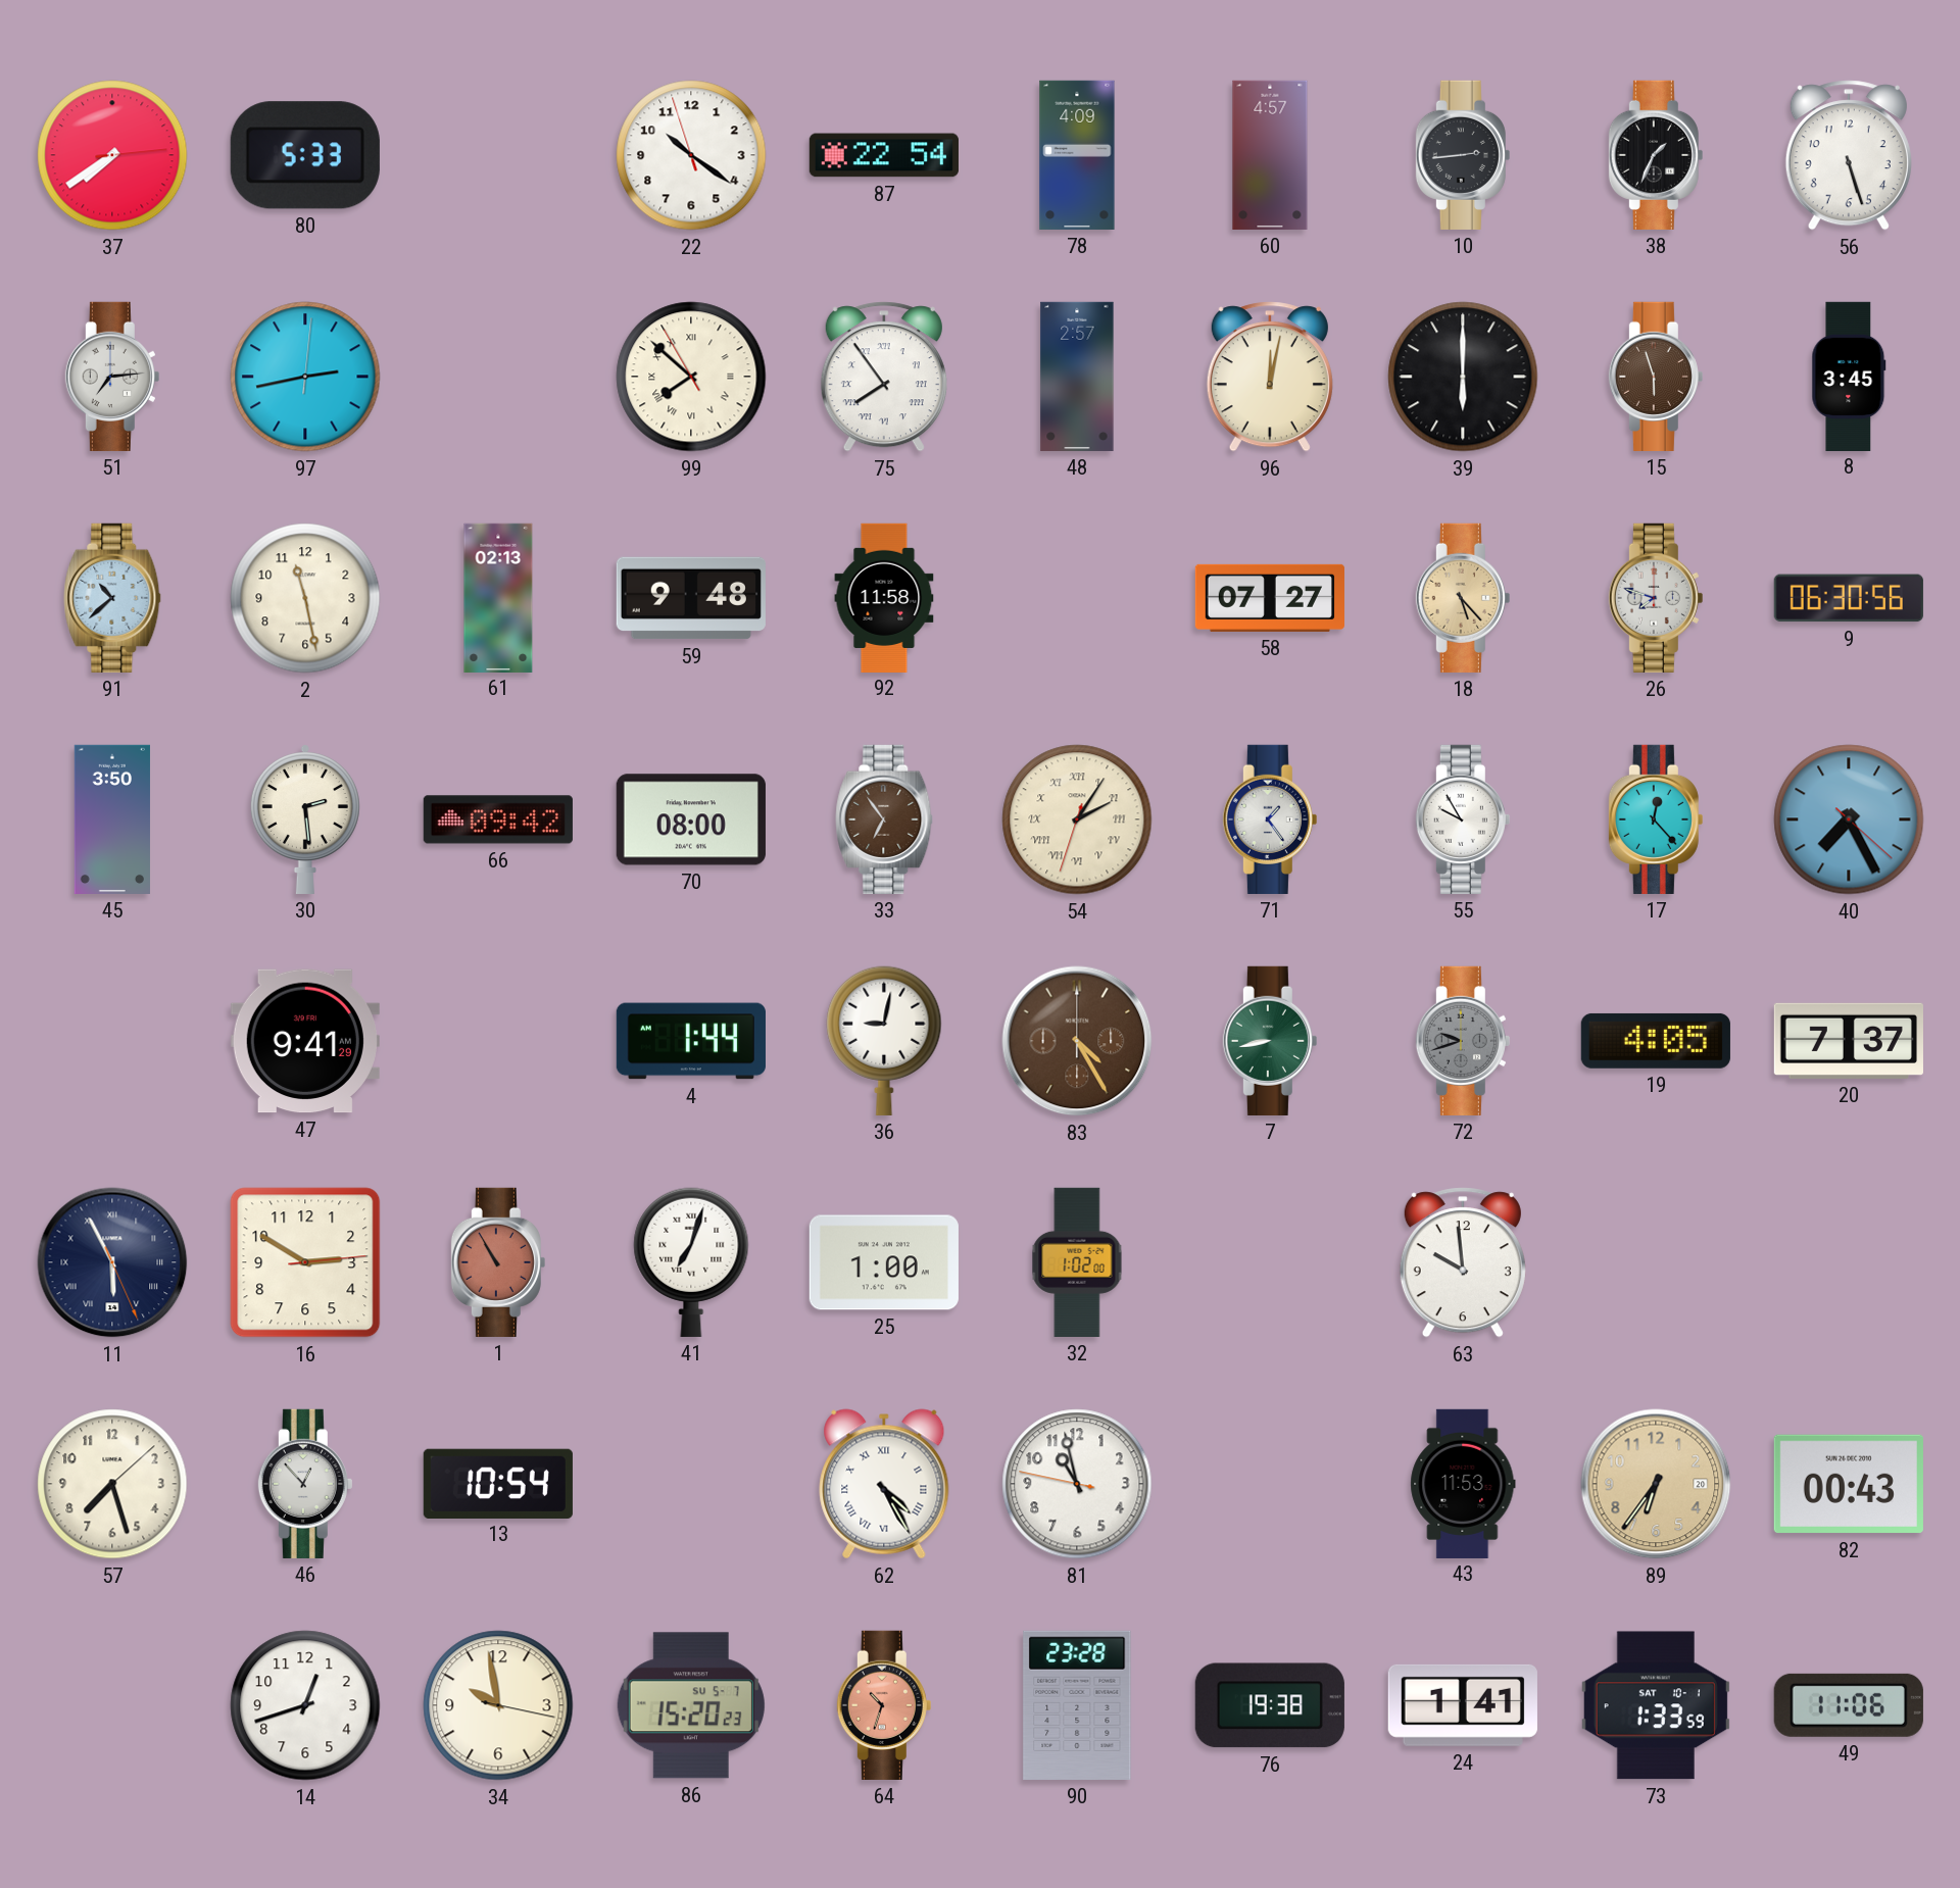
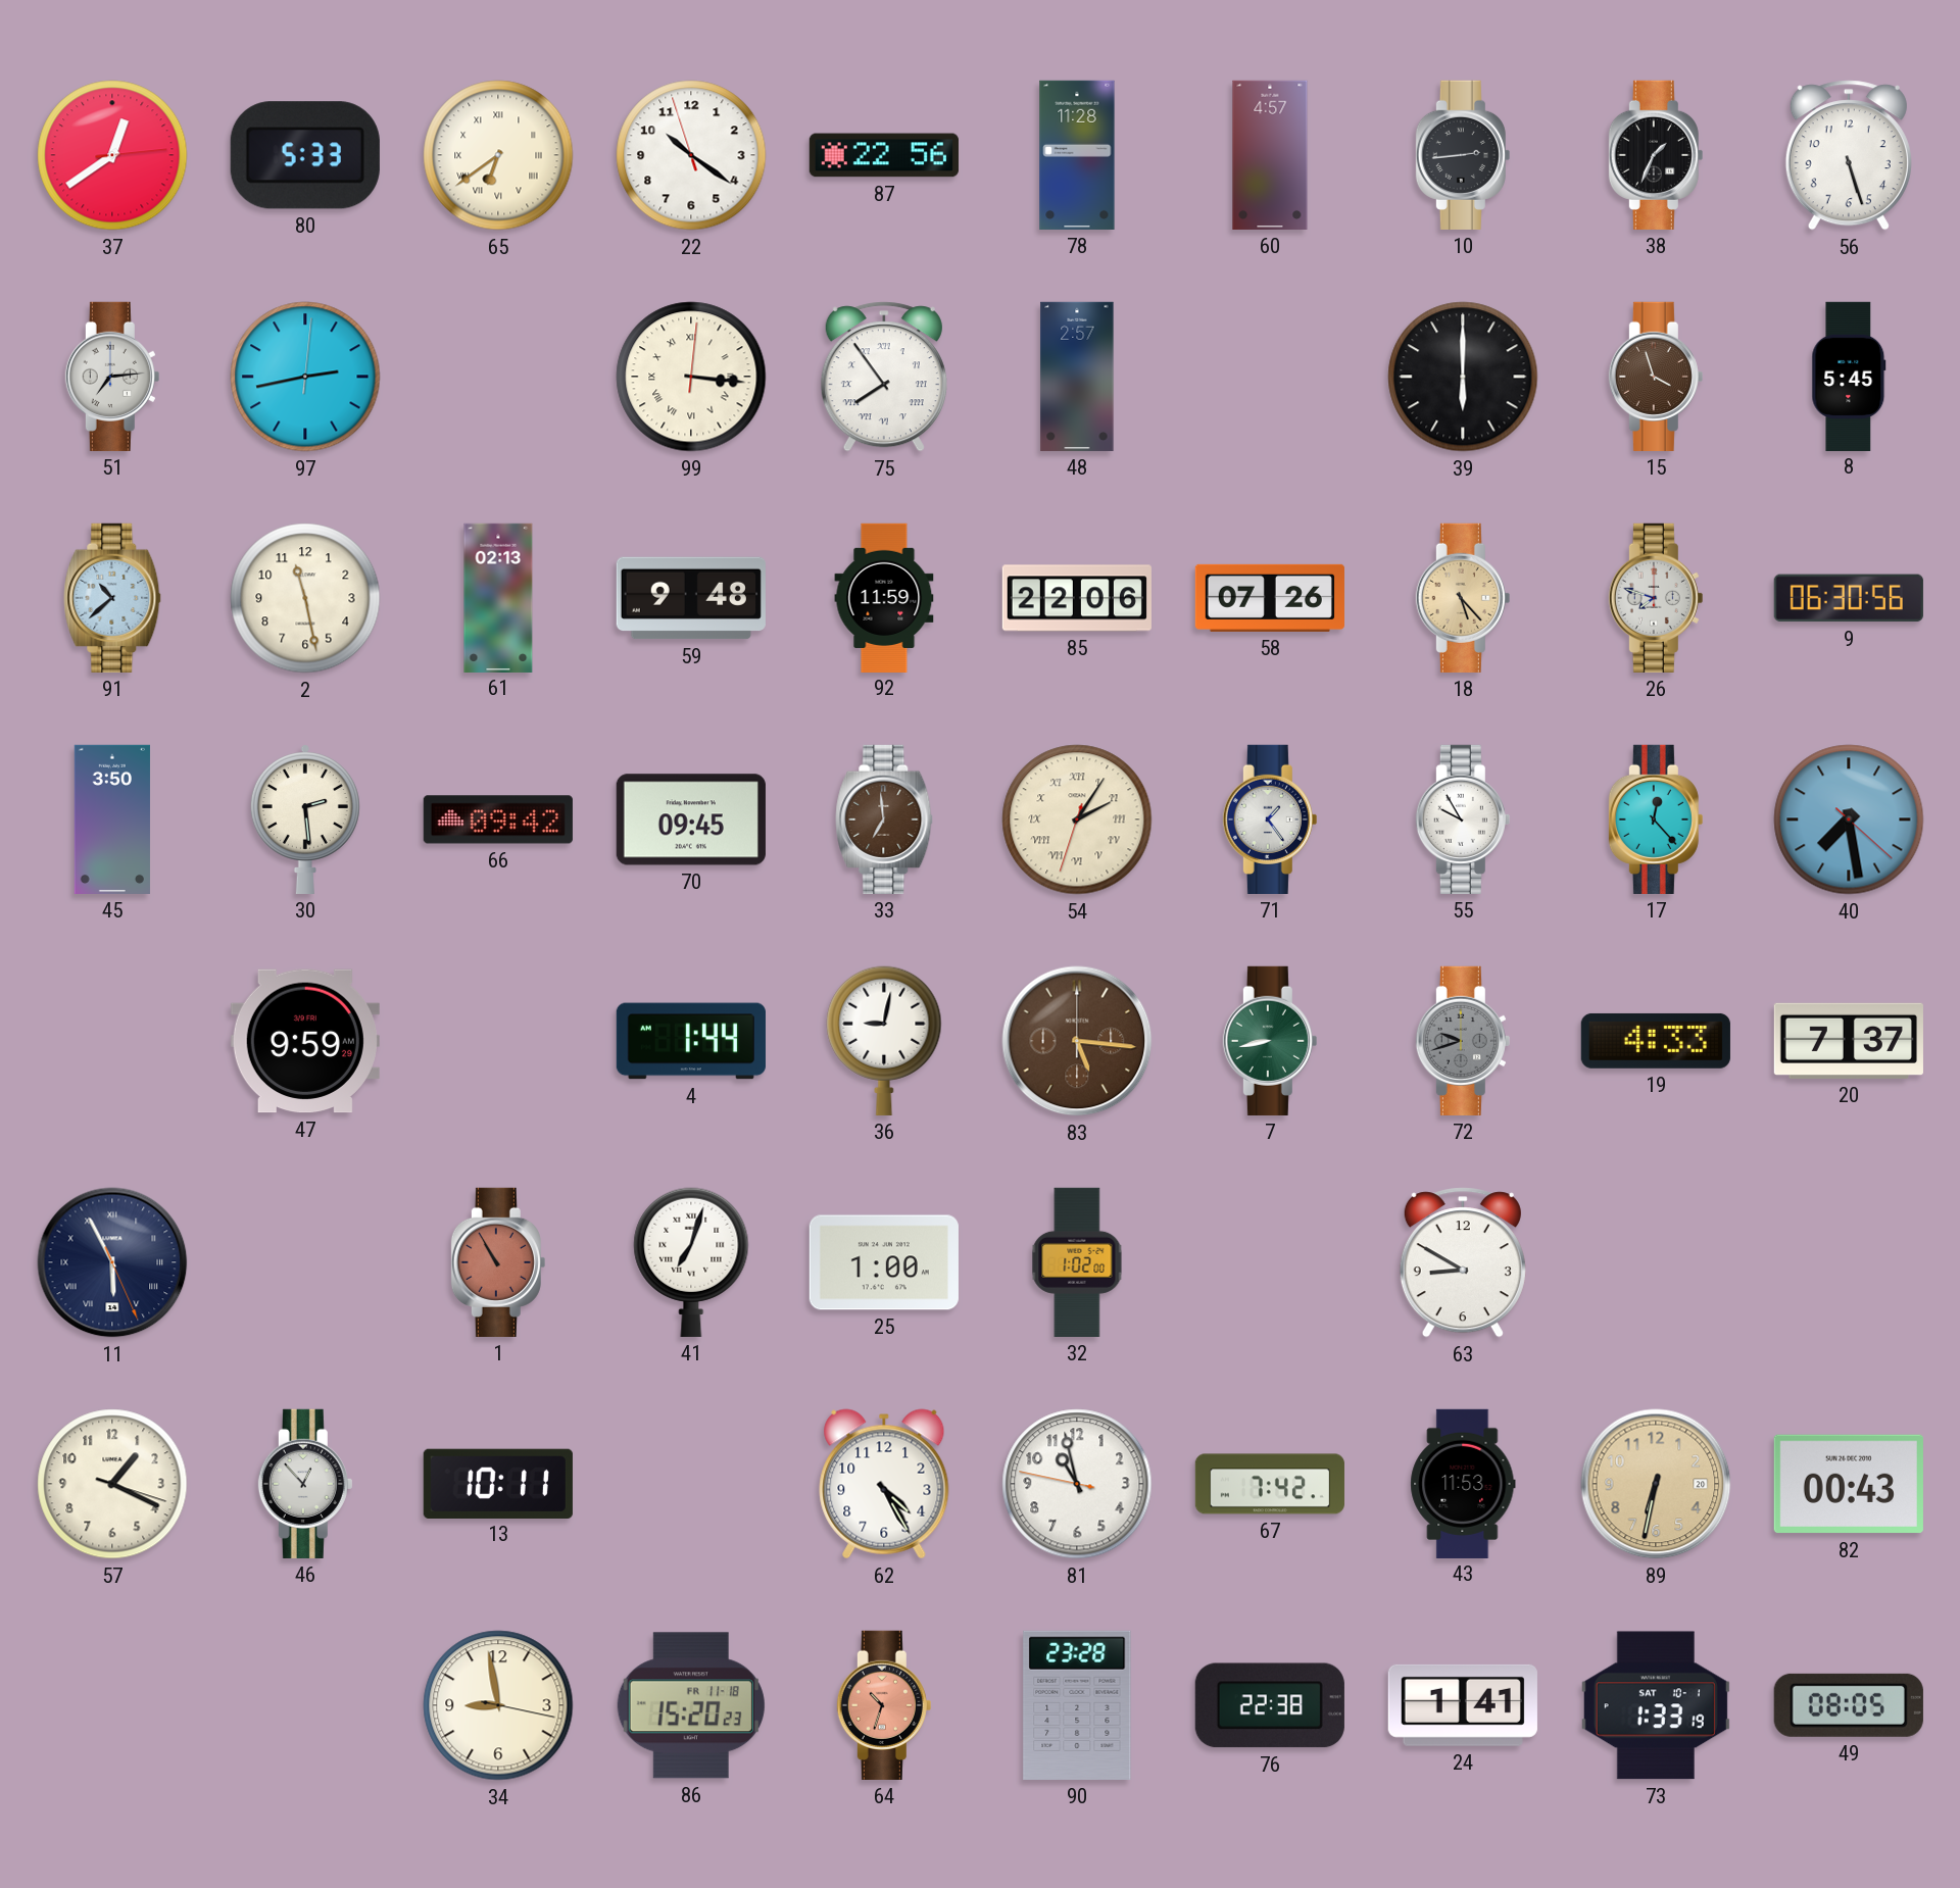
37: 7:39 -> 12:39 (112, 155)
65: none -> 6:39 (498, 155)
87: 22:54 -> 22:56 (884, 155)
78: 4:09 -> 11:28 (1077, 155)
99: 7:51 -> 3:16 (691, 377)
96: 12:02 -> none (1270, 377)
15: 5:57 -> 3:57 (1656, 377)
8: 3:45 -> 5:45 (1849, 376)
92: 11:58 -> 11:59 (884, 597)
85: none -> 22:06 (1077, 598)
58: 07:27 -> 07:26 (1270, 598)
70: 08:00 -> 09:45 (691, 819)
33: 6:54 -> 6:59 (884, 819)
40: 7:25 -> 7:28 (1849, 819)
47: 9:41 -> 9:59 (305, 1041)
83: 4:25 -> 5:16 (1077, 1041)
19: 4:05 -> 4:33 (1656, 1041)
16: 2:50 -> none (305, 1262)
63: 9:59 -> 8:50 (1463, 1262)
57: 7:27 -> 1:19 (112, 1484)
13: 10:54 -> 10:11 (498, 1483)
62 numerals: Roman -> Arabic (884, 1484)
67: none -> 7:42 (1270, 1484)
89: 6:36 -> 6:32 (1656, 1484)
14: 12:42 -> none (305, 1705)
34: 9:58 -> 8:58 (498, 1705)
86 date: SU 5-7 -> FR 11-18 (691, 1705)
76: 19:38 -> 22:38 (1270, 1705)
73: 1:33:59 -> 1:33:19 (1656, 1705)
49: 11:06 -> 08:05 (1849, 1705)
